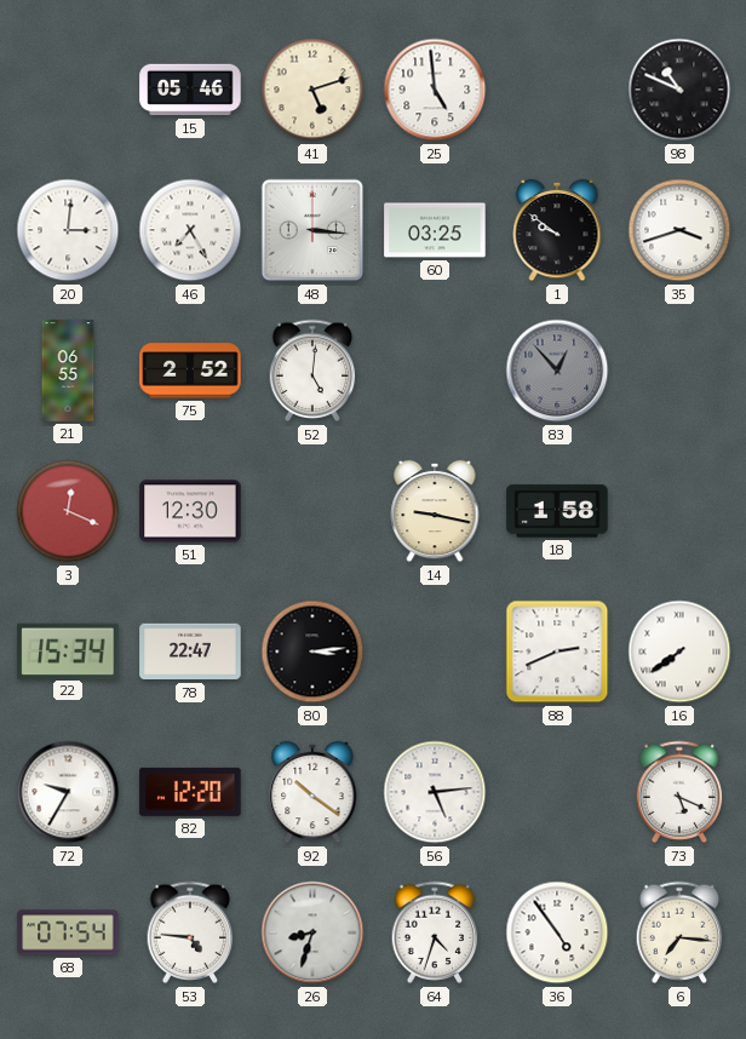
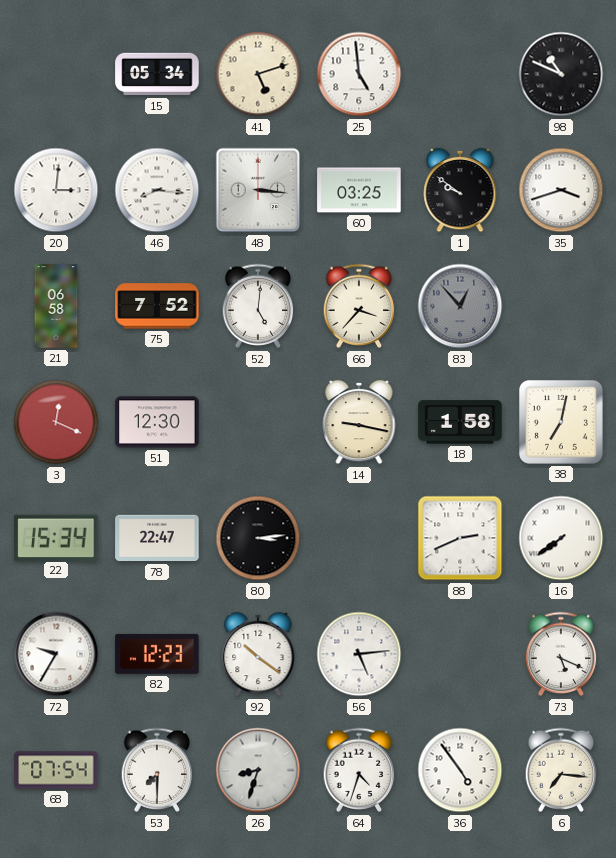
15: 05:46 -> 05:34 (157, 74)
46: 7:25 -> 8:16 (157, 190)
21: 06:55 -> 06:58 (56, 306)
75: 2:52 -> 7:52 (157, 306)
66: none -> 3:37 (359, 306)
38: none -> 7:02 (561, 422)
82: 12:20 -> 12:23 (157, 654)
53: 4:46 -> 7:30 (157, 770)
